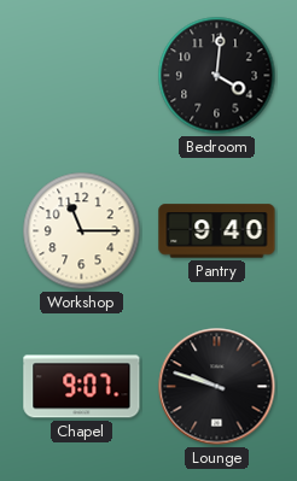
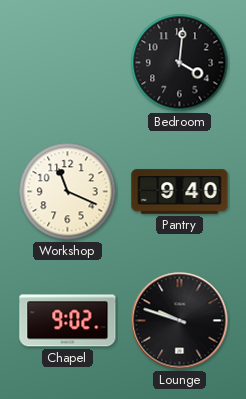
Workshop: 11:15 -> 11:19 (68, 192)
Chapel: 9:07 -> 9:02 (68, 321)
